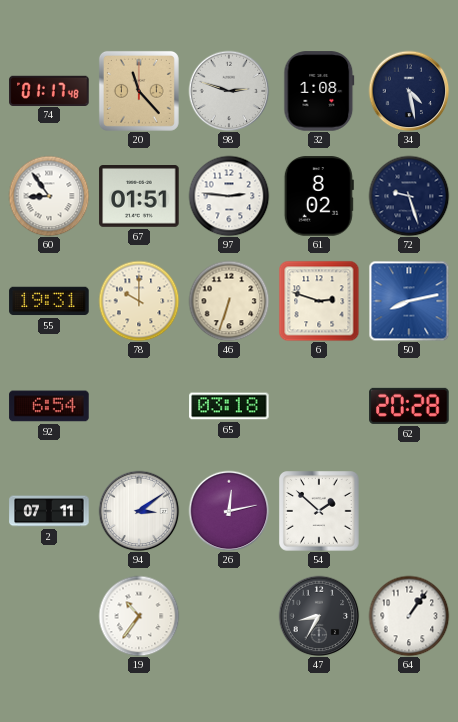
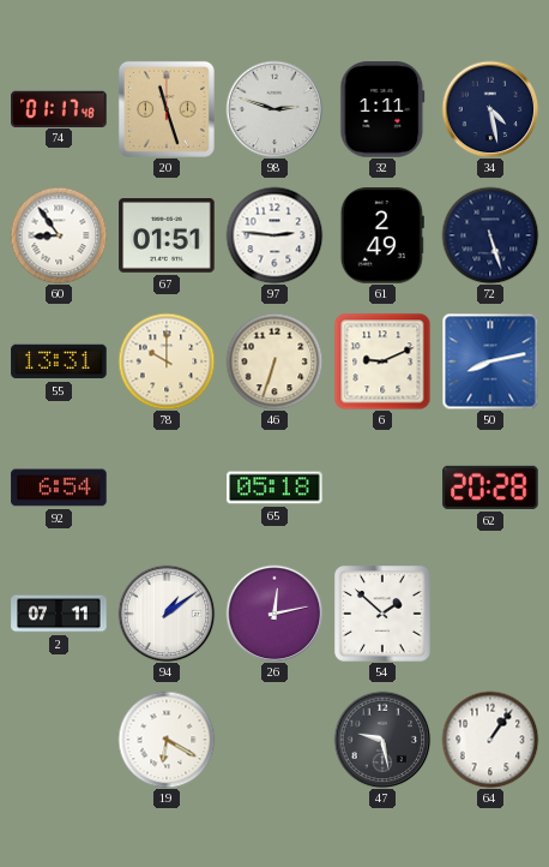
20: 11:23 -> 11:27 (167, 109)
32: 1:08 -> 1:11 (382, 109)
61: 8:02 -> 2:49 (382, 235)
72: 9:27 -> 5:27 (490, 235)
55: 19:31 -> 13:31 (59, 361)
6: 2:48 -> 9:11 (382, 361)
65: 03:18 -> 05:18 (274, 488)
94: 3:09 -> 1:09 (167, 614)
19: 10:36 -> 6:20 (167, 740)
47: 8:35 -> 9:28 (382, 740)
